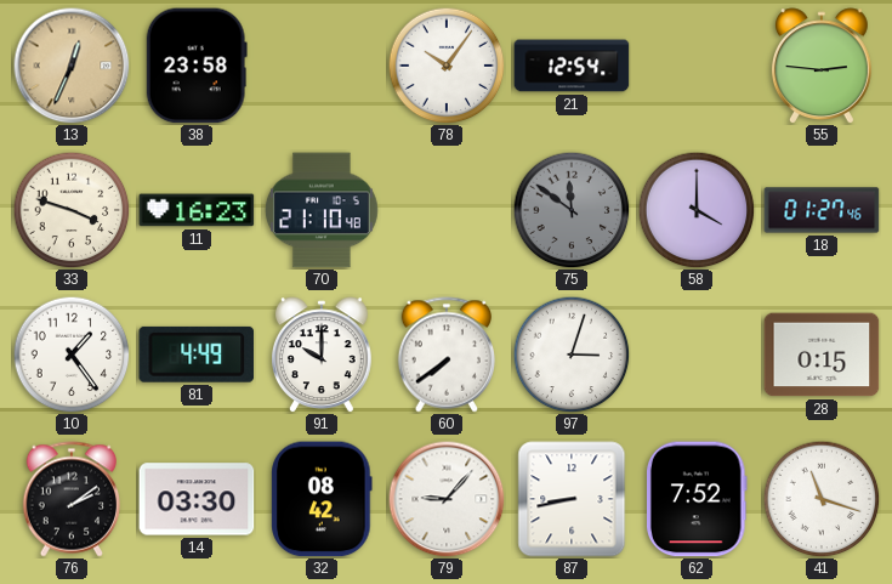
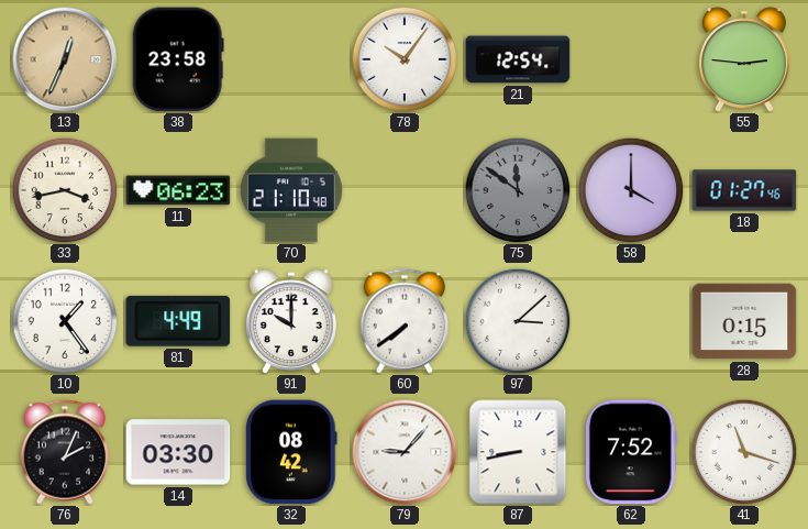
33: 3:48 -> 3:43 (65, 190)
11: 16:23 -> 06:23 (178, 190)
97: 3:03 -> 3:08 (518, 321)
76: 2:09 -> 2:04 (64, 452)
